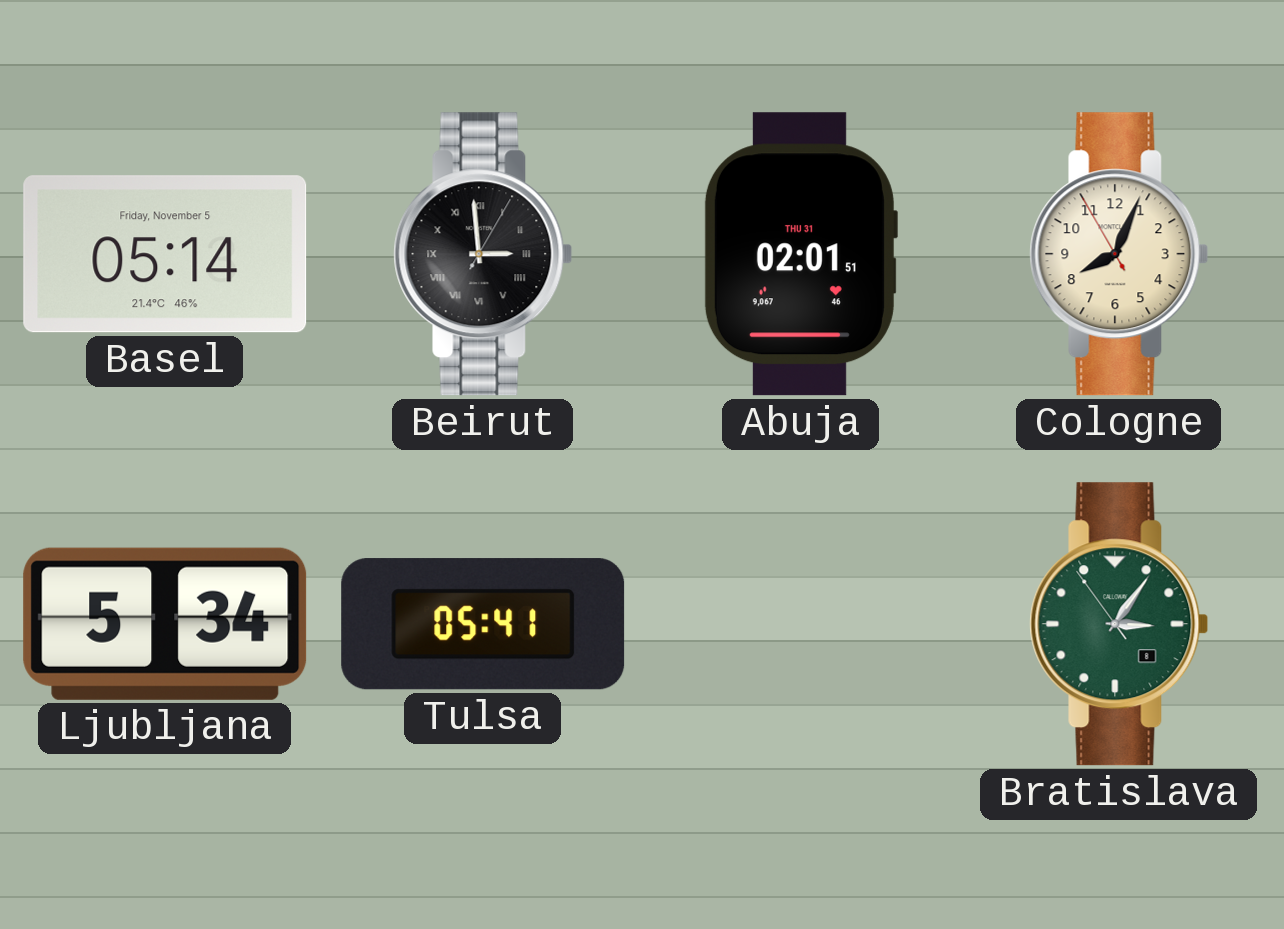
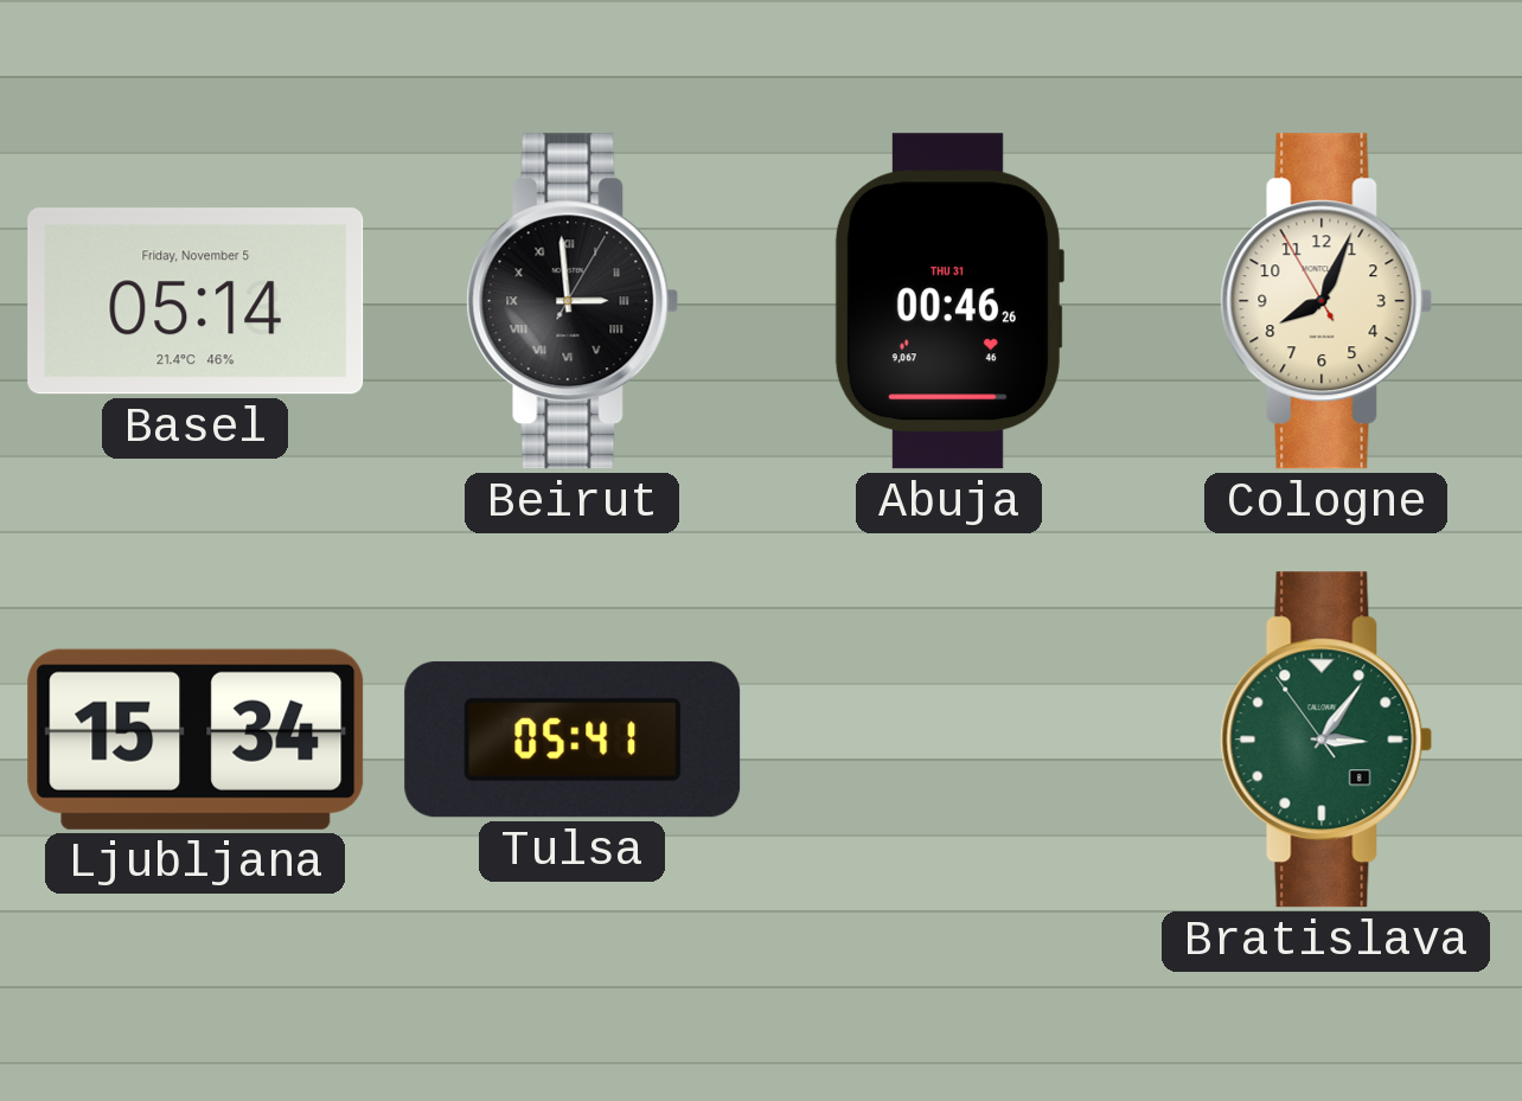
Abuja: 02:01 -> 00:46 (948, 301)
Ljubljana: 5:34 -> 15:34 (196, 740)
